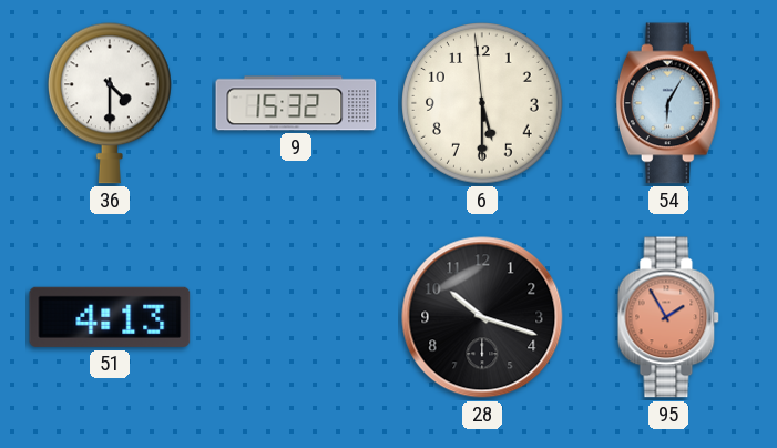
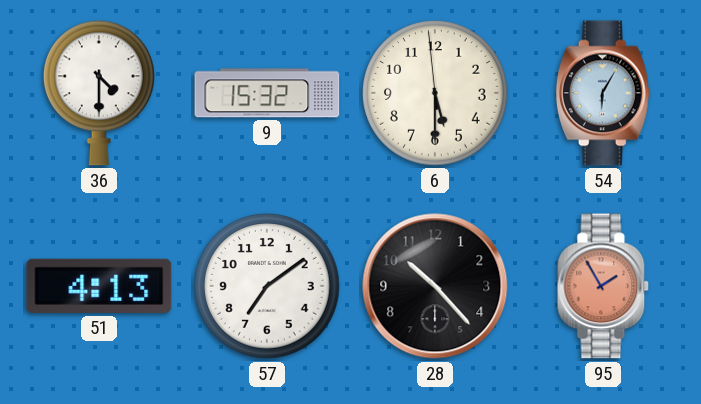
57: none -> 7:09 (267, 286)
28: 10:18 -> 10:23 (435, 286)
